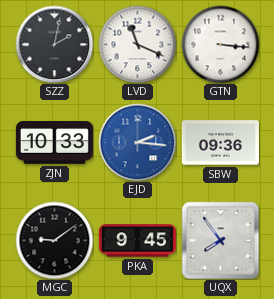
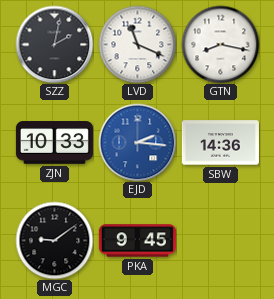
GTN: 3:16 -> 8:17 (220, 44)
SBW: 09:36 -> 14:36 (220, 143)
UQX: 7:54 -> none (220, 240)
